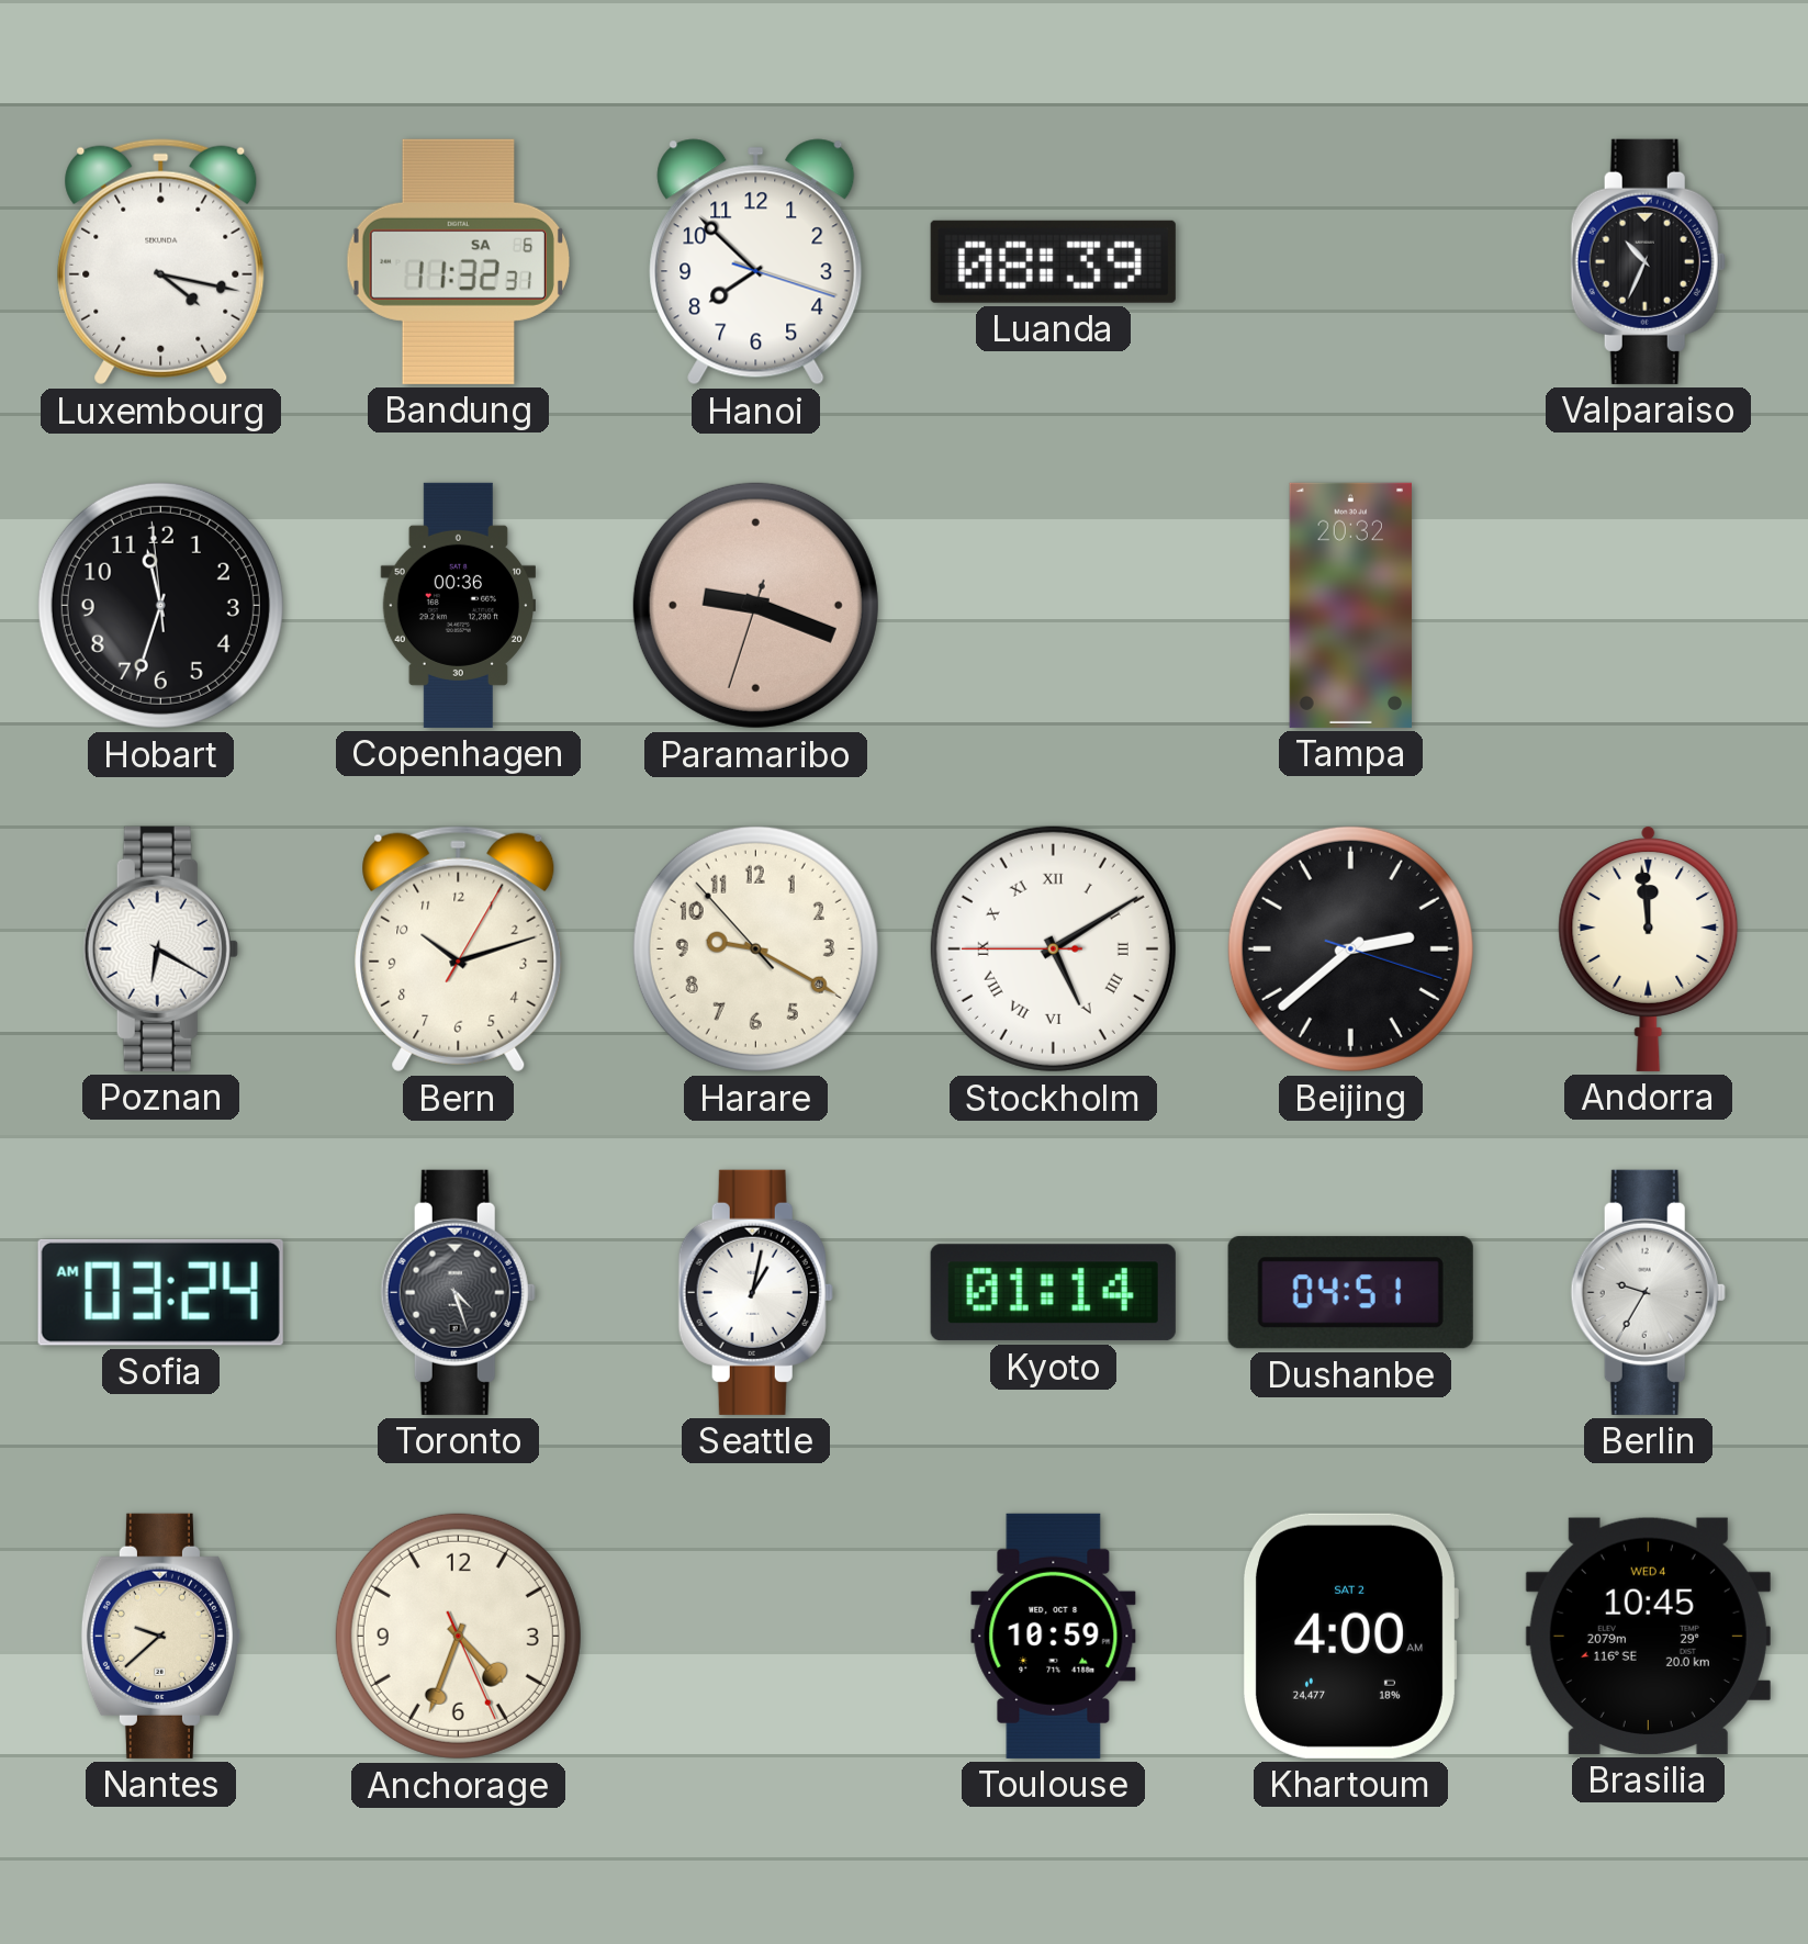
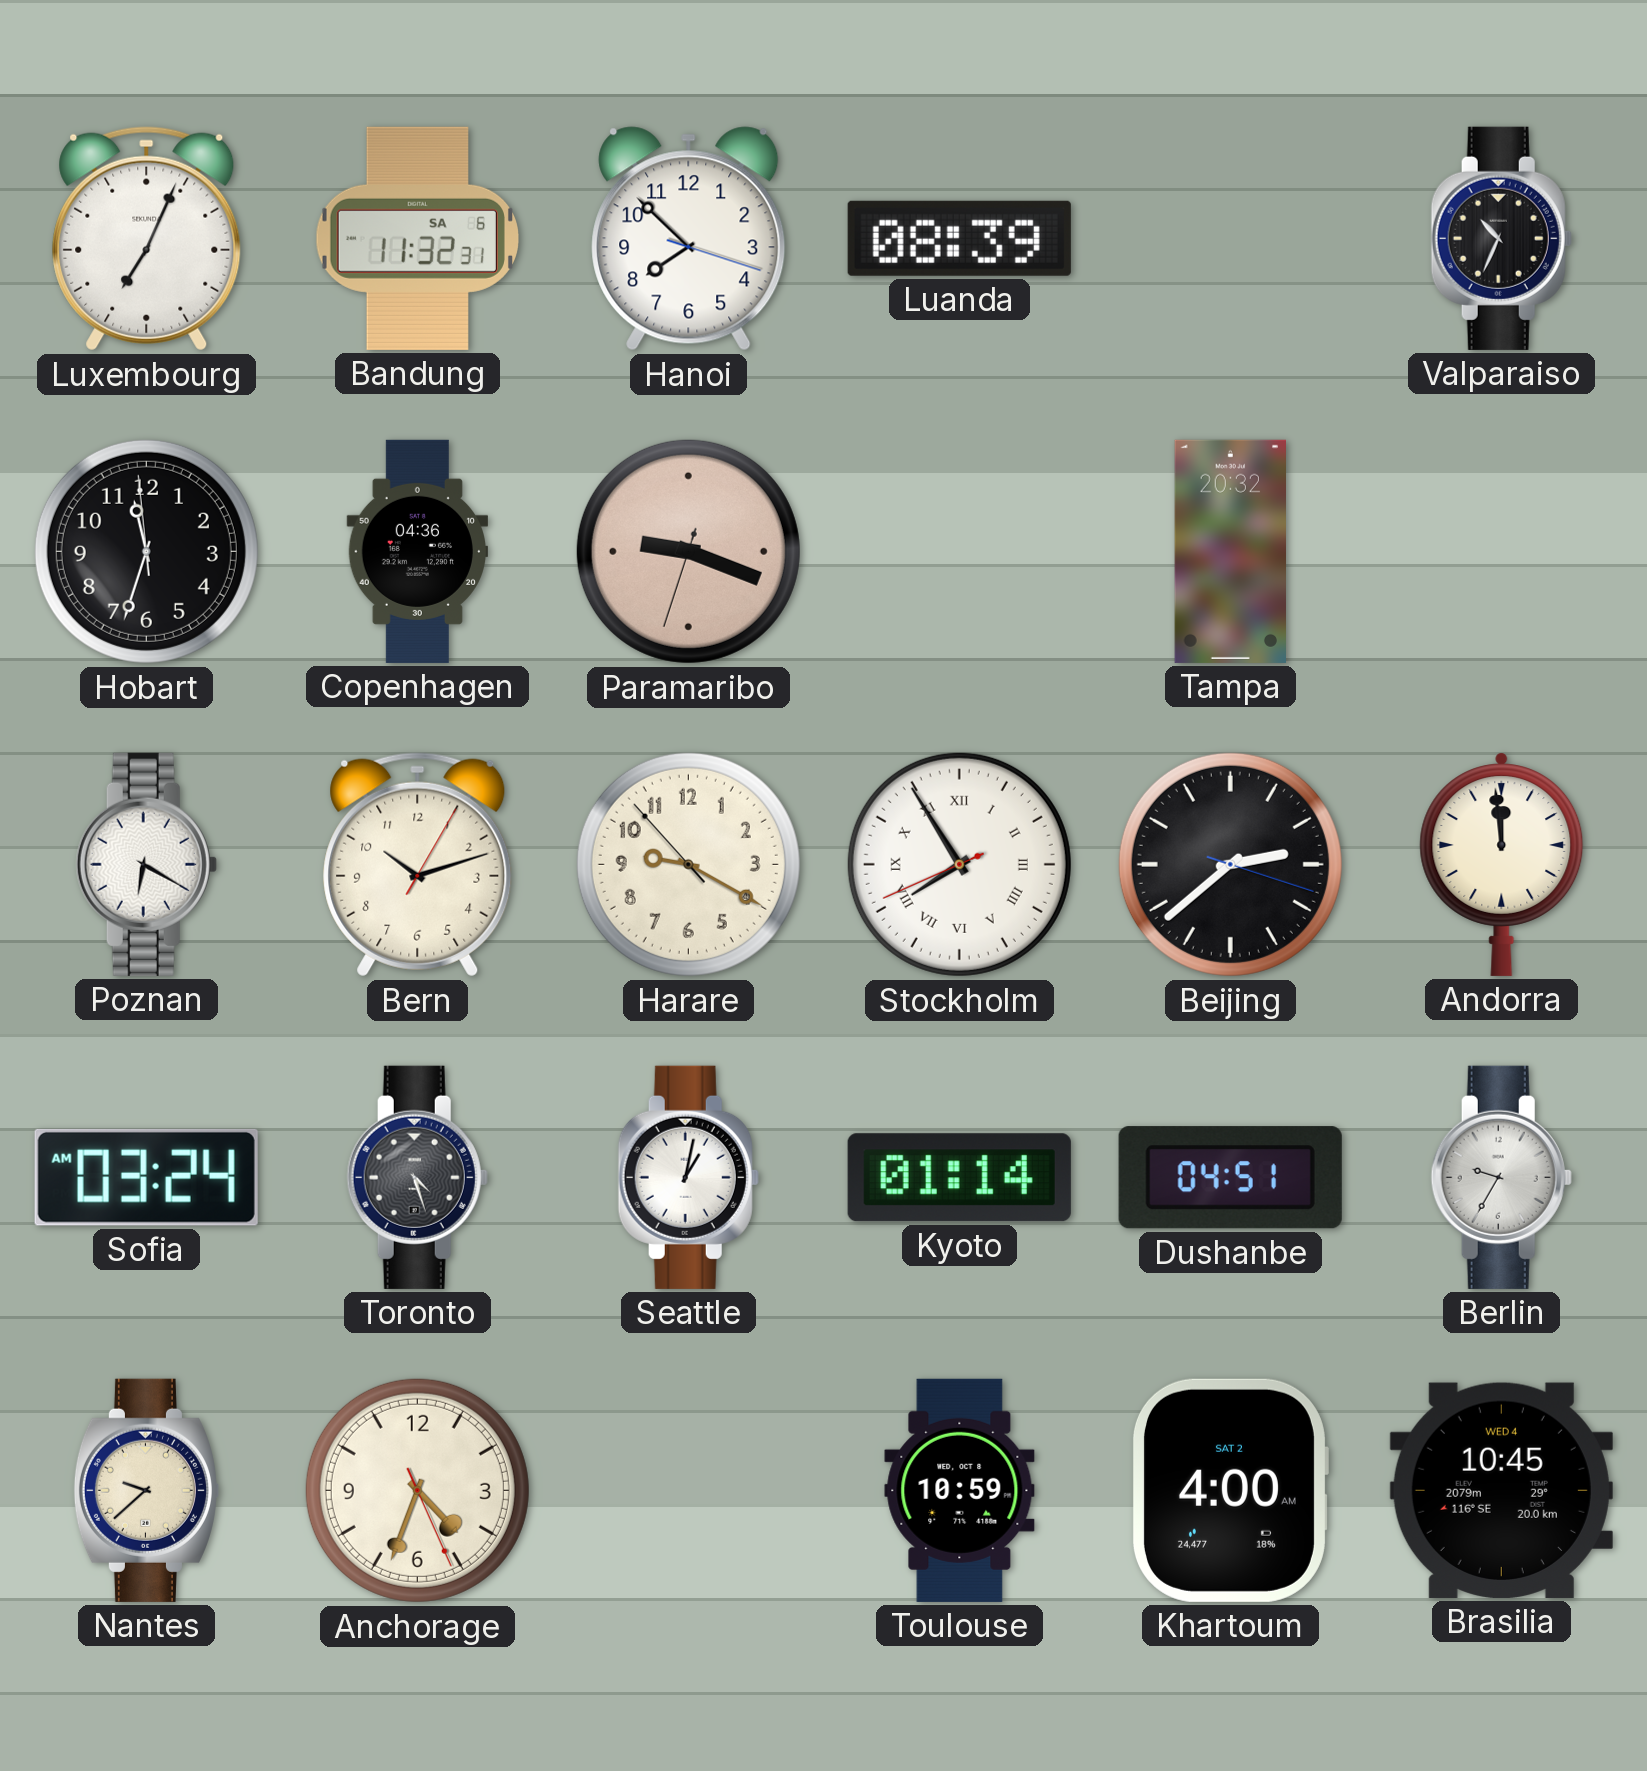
Luxembourg: 4:17 -> 7:04 (147, 239)
Copenhagen: 00:36 -> 04:36 (418, 551)
Stockholm: 5:09 -> 7:54 (959, 864)
